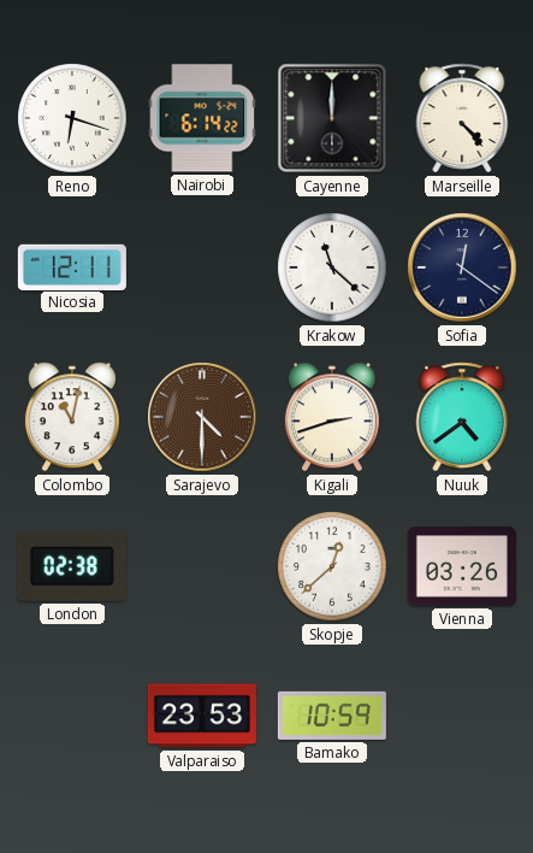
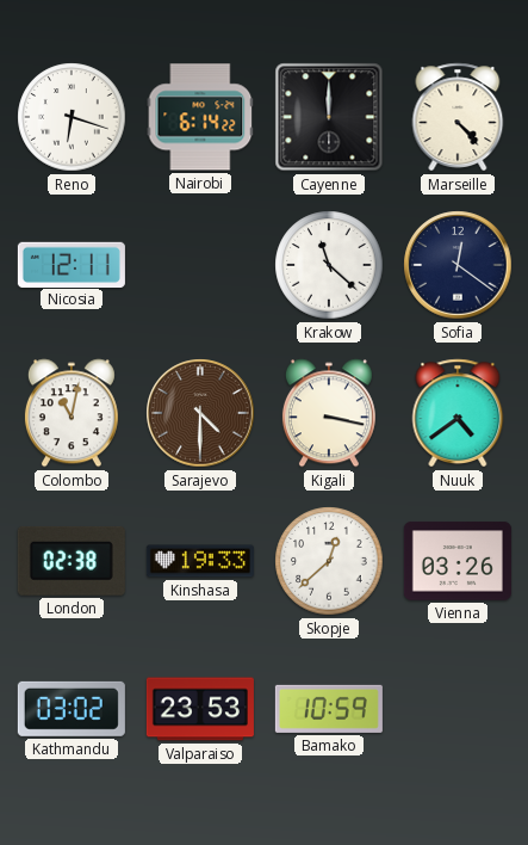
Kigali: 2:42 -> 3:17 (329, 413)
Kinshasa: none -> 19:33 (200, 561)
Kathmandu: none -> 03:02 (72, 709)
